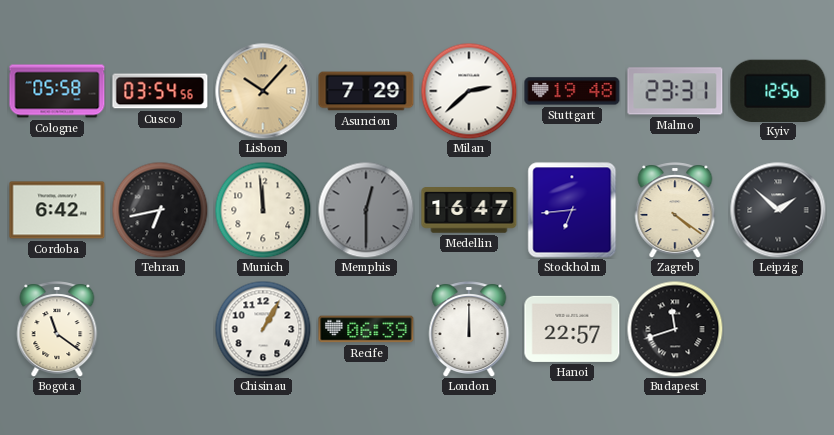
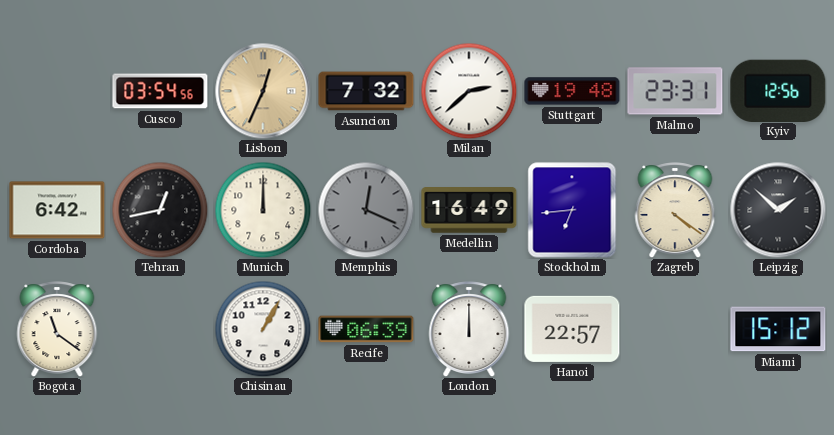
Cologne: 05:58 -> none (57, 91)
Lisbon: 10:07 -> 12:34 (263, 91)
Asuncion: 7:29 -> 7:32 (366, 91)
Tehran: 6:43 -> 12:43 (160, 210)
Munich: 11:59 -> 12:00 (263, 210)
Memphis: 12:30 -> 12:19 (366, 210)
Medellin: 16:47 -> 16:49 (469, 211)
Budapest: 11:42 -> none (675, 329)
Miami: none -> 15:12 (778, 329)
